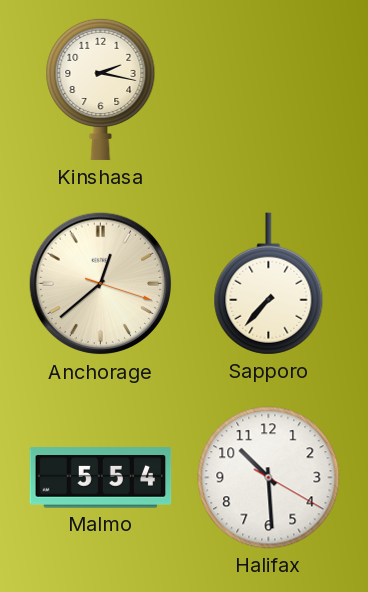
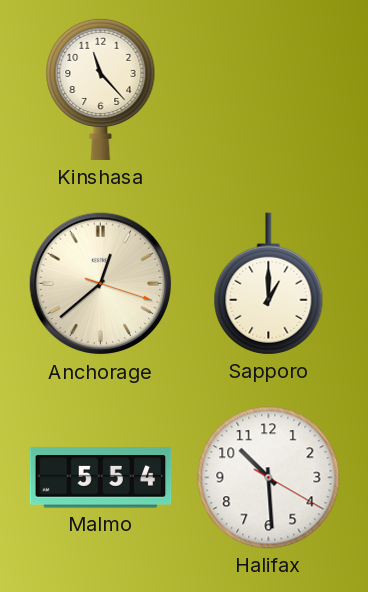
Kinshasa: 2:17 -> 11:23 (101, 89)
Sapporo: 7:37 -> 1:00 (269, 284)
